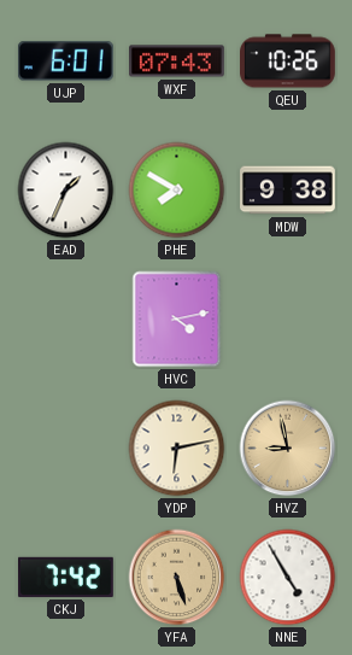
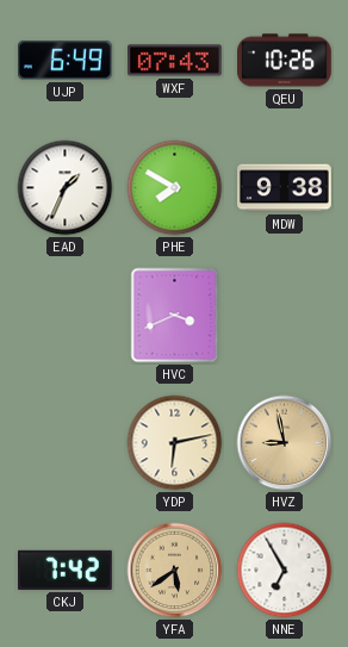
UJP: 6:01 -> 6:49 (64, 61)
HVC: 4:13 -> 3:41 (175, 316)
YFA: 5:27 -> 5:39 (175, 571)
NNE: 4:55 -> 6:55 (285, 571)
